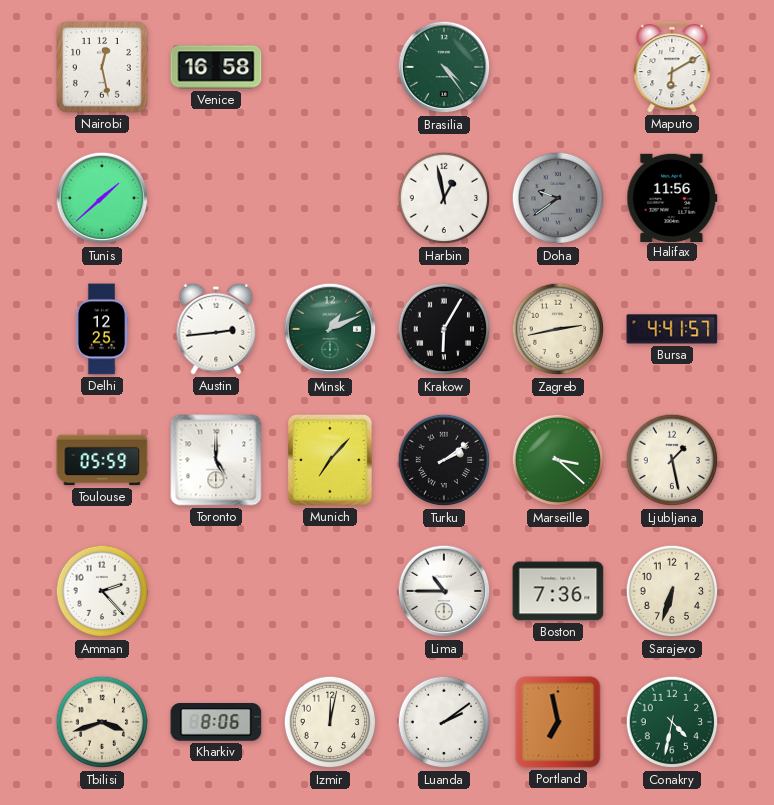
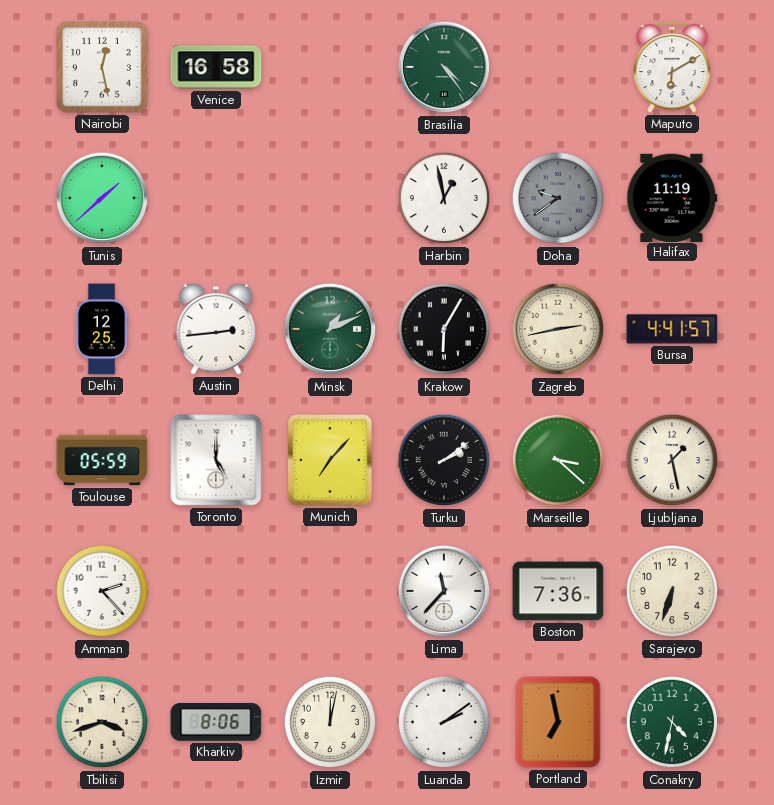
Halifax: 11:56 -> 11:19 (672, 197)
Lima: 10:45 -> 11:37 (444, 591)
